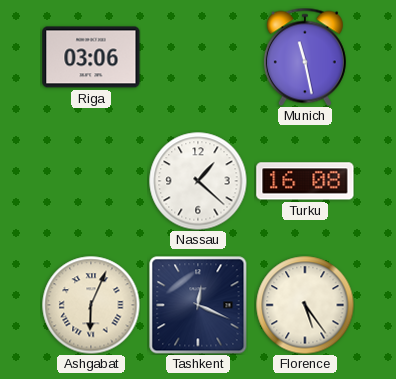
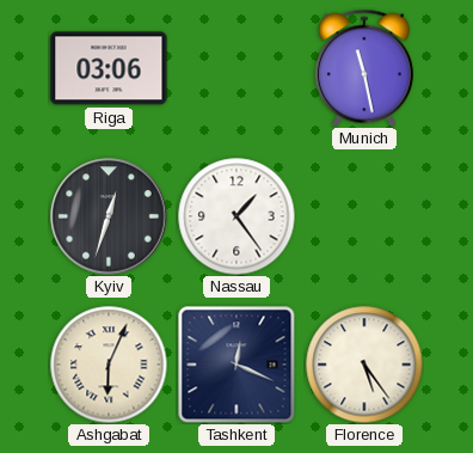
Kyiv: none -> 12:33 (109, 216)
Nassau: 1:22 -> 1:24 (236, 216)
Turku: 16:08 -> none (305, 181)
